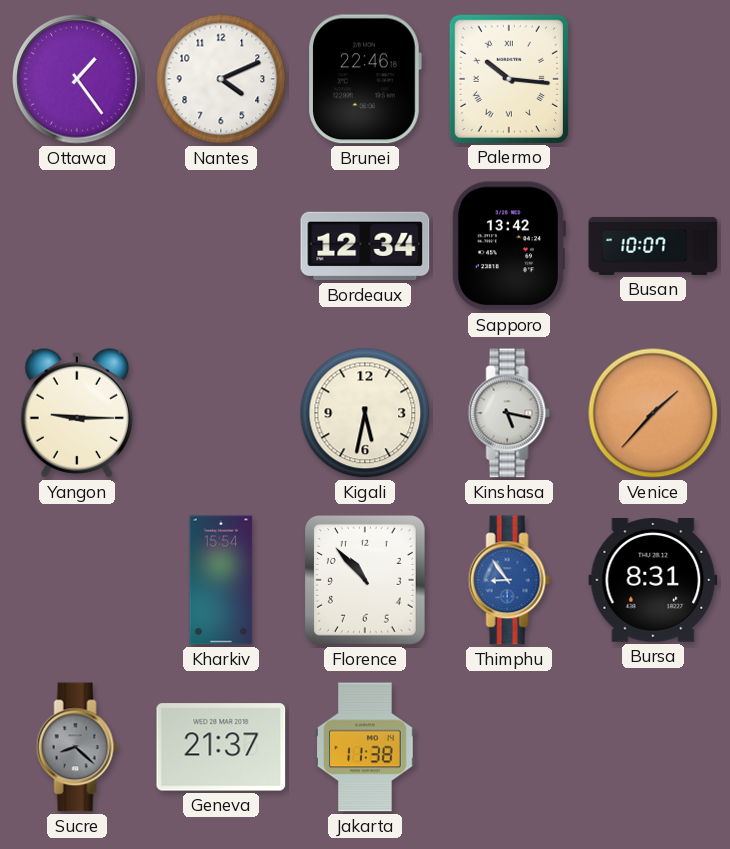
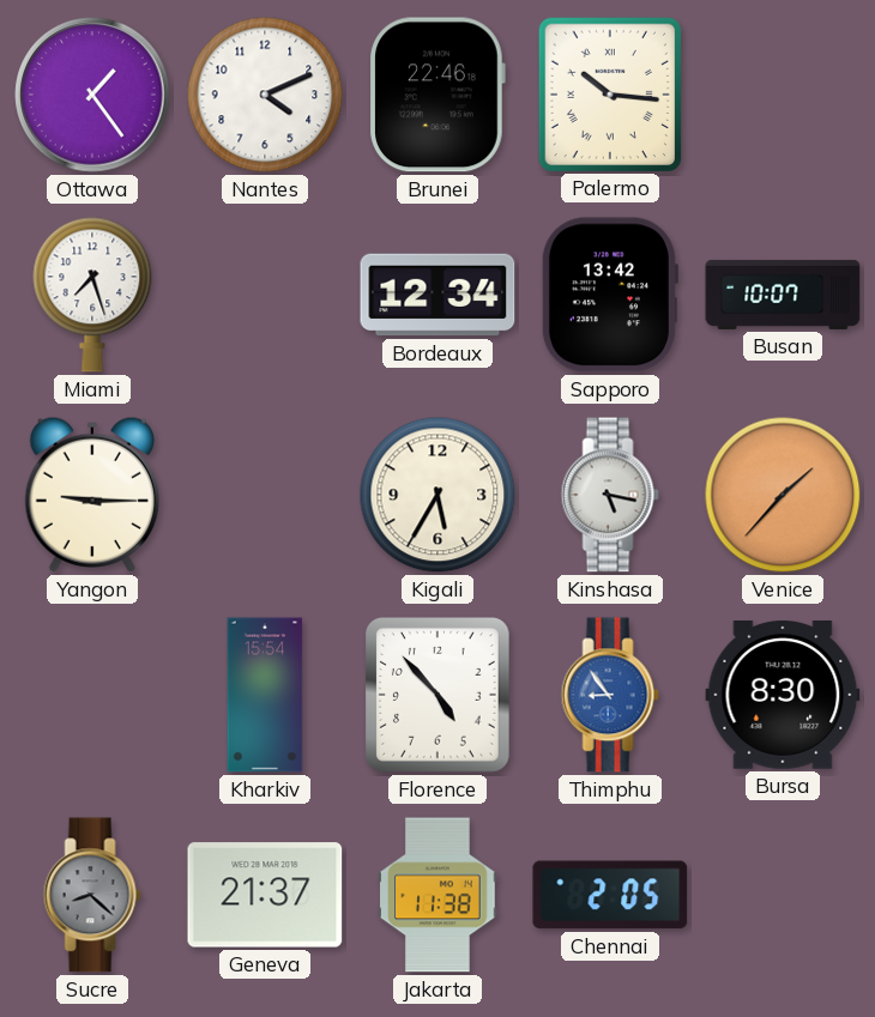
Miami: none -> 7:27 (92, 295)
Kigali: 5:32 -> 5:35 (437, 495)
Florence: 10:53 -> 4:53 (439, 696)
Bursa: 8:31 -> 8:30 (783, 696)
Chennai: none -> 2:05 (610, 895)
